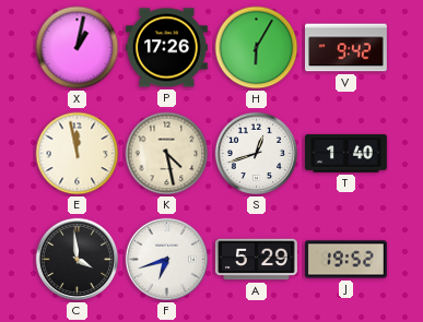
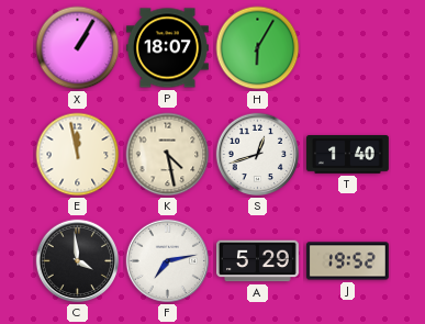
X: 1:02 -> 1:05 (78, 48)
P: 17:26 -> 18:07 (167, 48)
V: 9:42 -> none (346, 48)
F: 6:42 -> 7:13 (168, 261)
